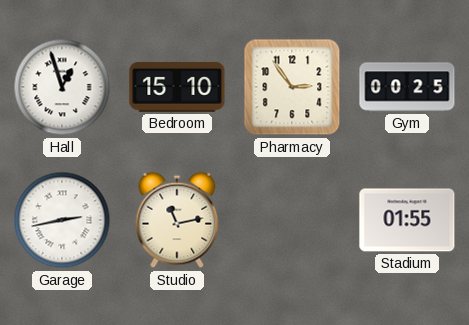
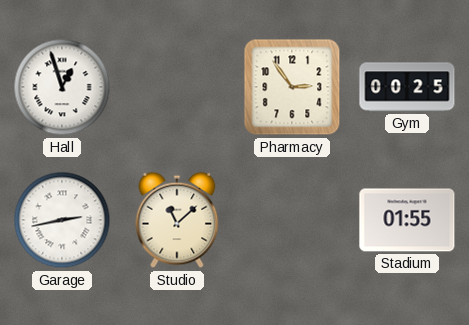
Bedroom: 15:10 -> none (177, 87)
Studio: 11:13 -> 11:08 (177, 220)
